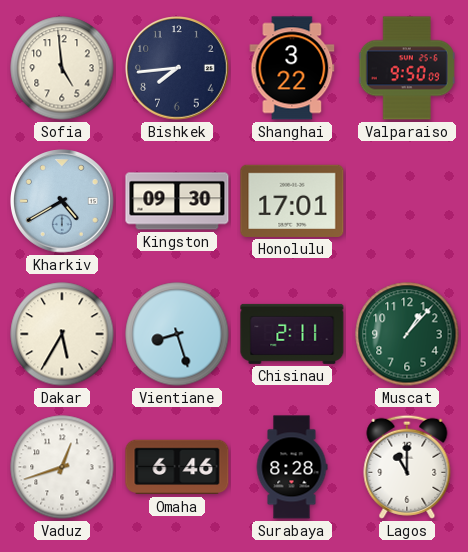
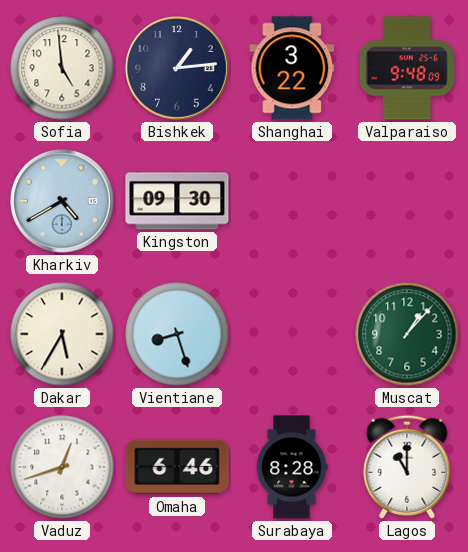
Bishkek: 7:44 -> 1:14 (177, 68)
Valparaiso: 9:50 -> 9:48 (407, 68)
Honolulu: 17:01 -> none (292, 201)
Chisinau: 2:11 -> none (292, 334)
